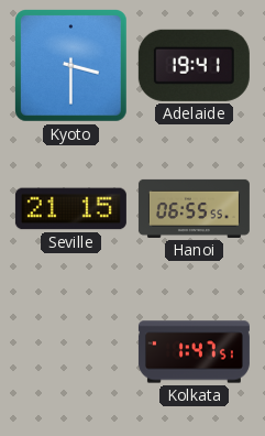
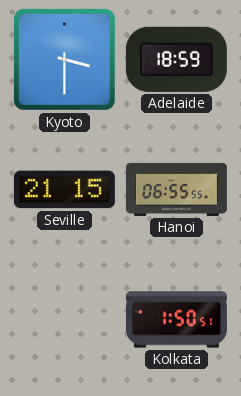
Adelaide: 19:41 -> 18:59 (176, 59)
Kolkata: 1:47 -> 1:50 (176, 320)
